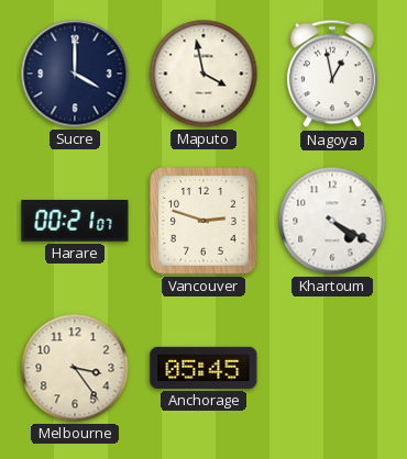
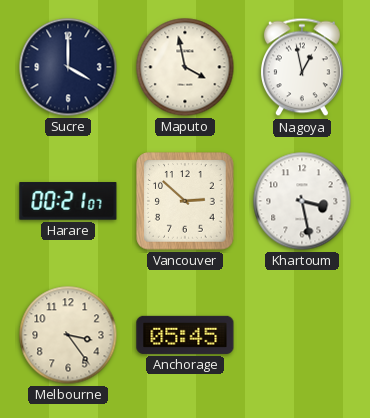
Vancouver: 2:48 -> 2:52 (185, 201)
Khartoum: 4:20 -> 3:28 (302, 201)
